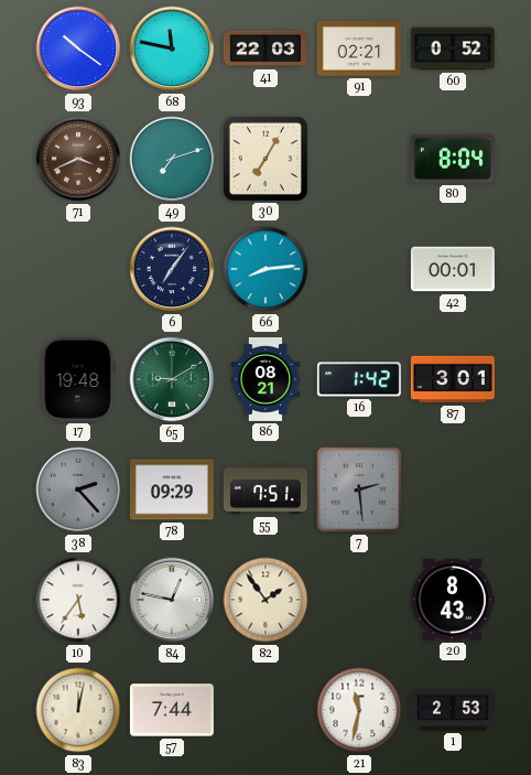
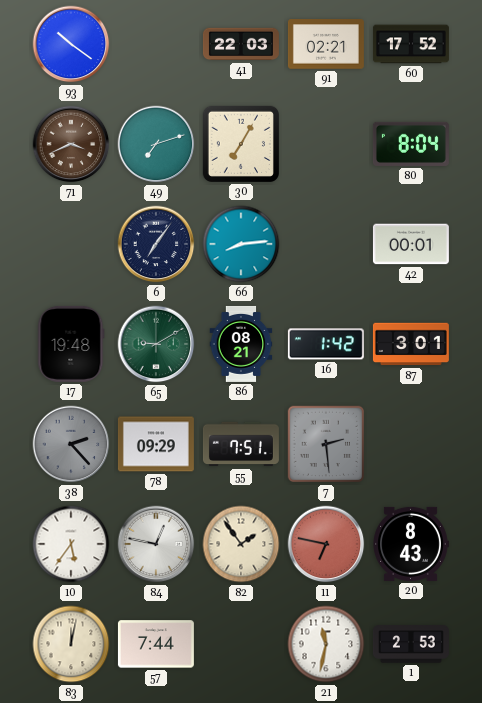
68: 11:47 -> none (172, 49)
60: 0:52 -> 17:52 (411, 44)
11: none -> 6:47 (326, 544)
